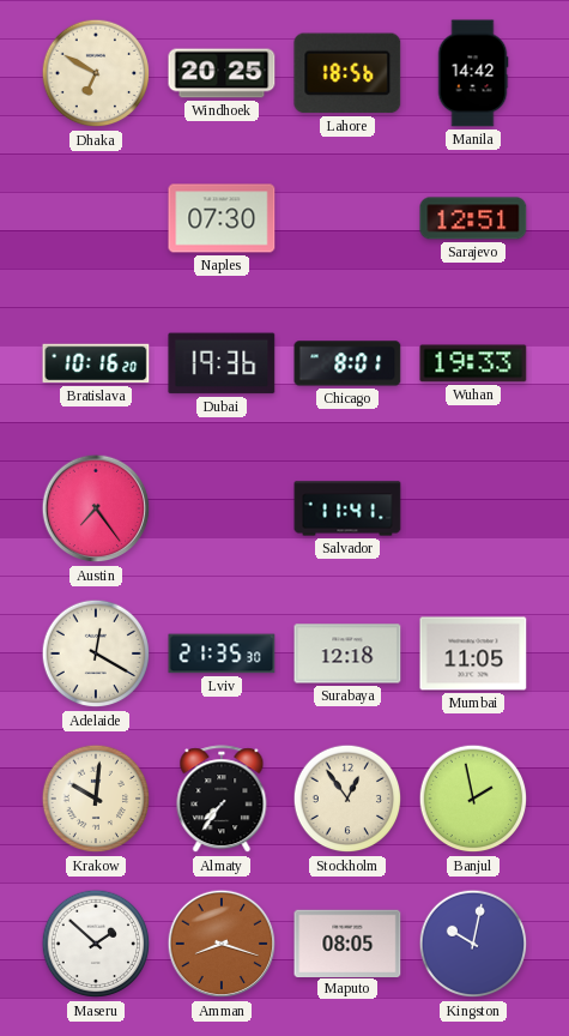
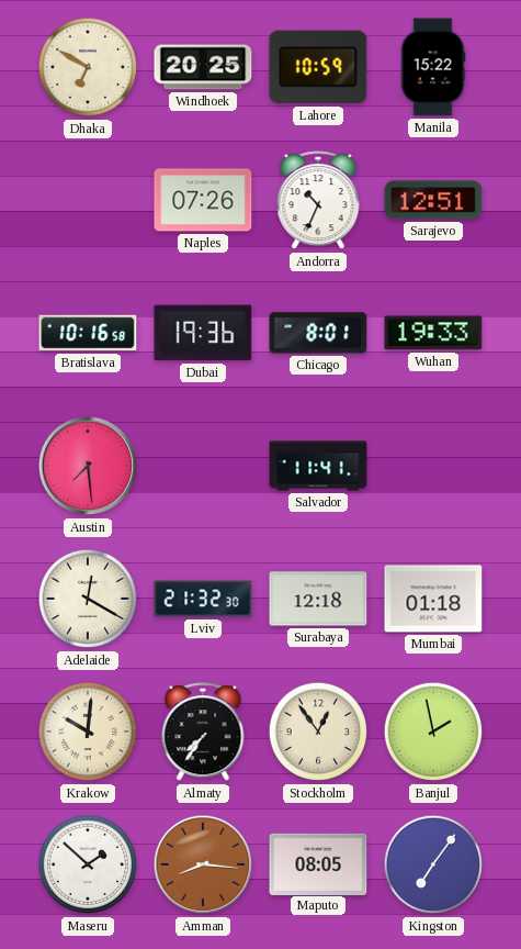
Lahore: 18:56 -> 10:59 (318, 67)
Manila: 14:42 -> 15:22 (433, 67)
Naples: 07:30 -> 07:26 (203, 200)
Andorra: none -> 10:34 (318, 201)
Bratislava: 10:16:20 -> 10:16:58 (88, 333)
Austin: 7:24 -> 7:29 (88, 466)
Lviv: 21:35 -> 21:32 (203, 599)
Mumbai: 11:05 -> 01:18 (433, 599)
Amman: 8:18 -> 8:16 (203, 864)
Kingston: 10:02 -> 7:06 (433, 864)
